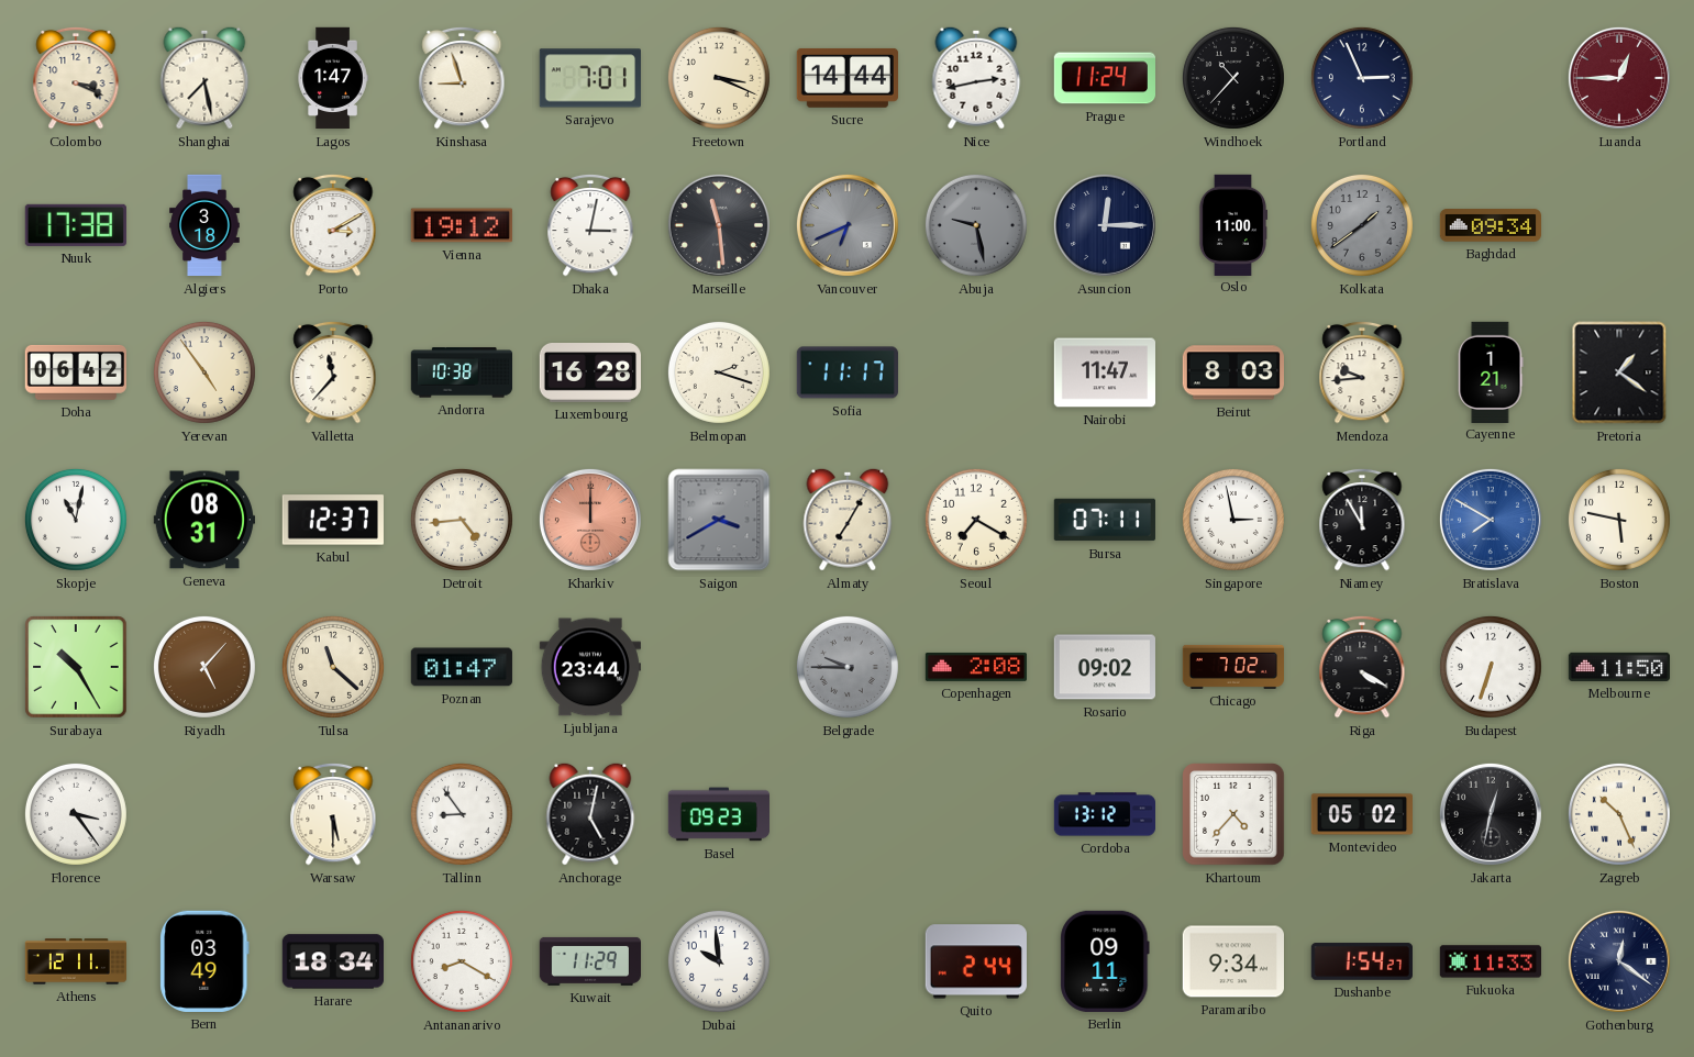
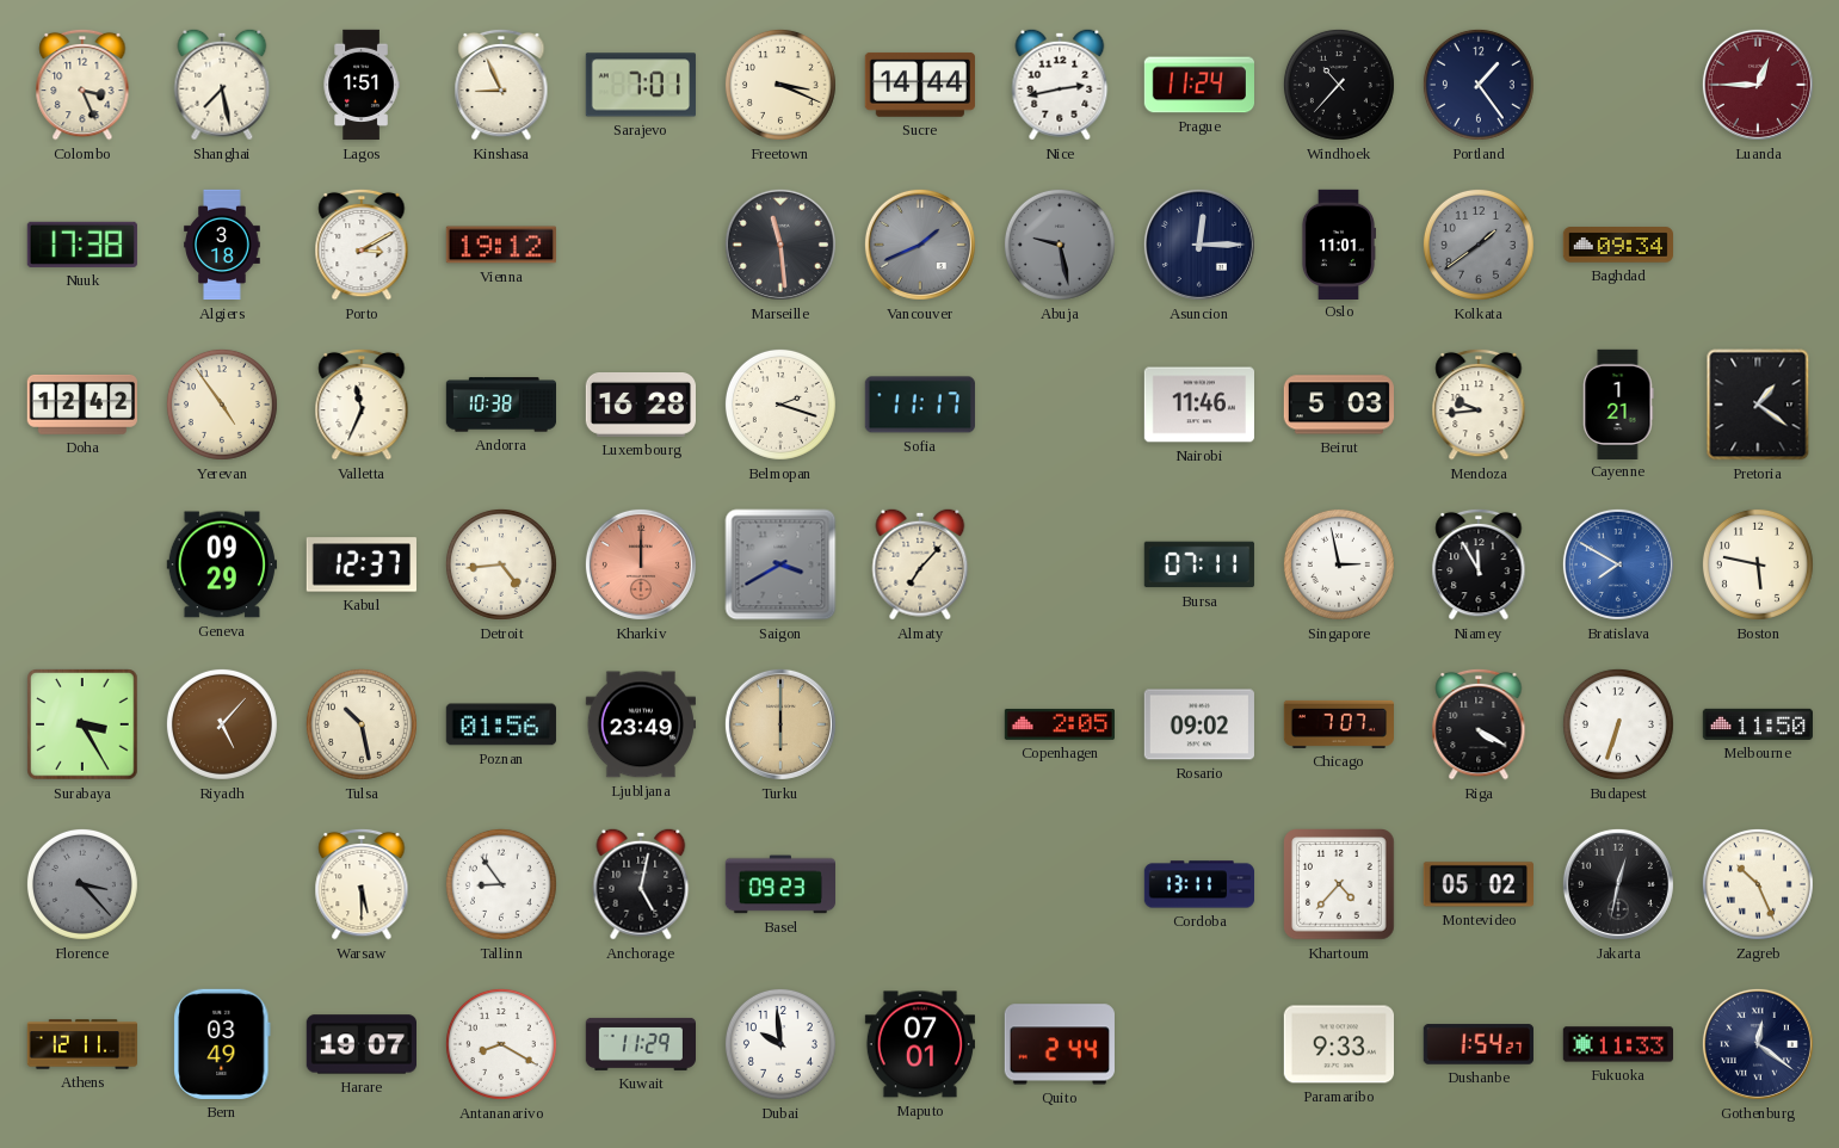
Colombo: 3:19 -> 3:26 (82, 85)
Lagos: 1:47 -> 1:51 (362, 85)
Kinshasa: 8:57 -> 8:56 (501, 85)
Portland: 2:56 -> 1:24 (1479, 85)
Dhaka: 3:02 -> none (590, 225)
Vancouver: 6:41 -> 1:41 (920, 245)
Oslo: 11:00 -> 11:01 (1338, 243)
Doha: 06:42 -> 12:42 (82, 405)
Valletta: 11:37 -> 11:34 (362, 405)
Nairobi: 11:47 -> 11:46 (1198, 405)
Beirut: 8:03 -> 5:03 (1338, 405)
Skopje: 11:02 -> none (76, 520)
Geneva: 08:31 -> 09:29 (221, 564)
Almaty: 7:05 -> 7:07 (920, 564)
Seoul: 7:20 -> none (976, 520)
Surabaya: 10:25 -> 3:25 (82, 724)
Tulsa: 11:22 -> 10:28 (362, 724)
Poznan: 01:47 -> 01:56 (501, 724)
Ljubljana: 23:44 -> 23:49 (640, 724)
Turku: none -> 6:00 (780, 724)
Belgrade: 9:45 -> none (848, 667)
Copenhagen: 2:08 -> 2:05 (1059, 724)
Chicago: 7:02 -> 7:07 (1338, 724)
Florence: 3:24 -> 3:23 (82, 884)
Florence dial: white -> grey (82, 884)
Cordoba: 13:12 -> 13:11 (1198, 884)
Harare: 18:34 -> 19:07 (360, 1044)
Maputo: none -> 07:01 (919, 1044)
Berlin: 09:11 -> none (1105, 961)
Paramaribo: 9:34 -> 9:33 (1338, 1044)
